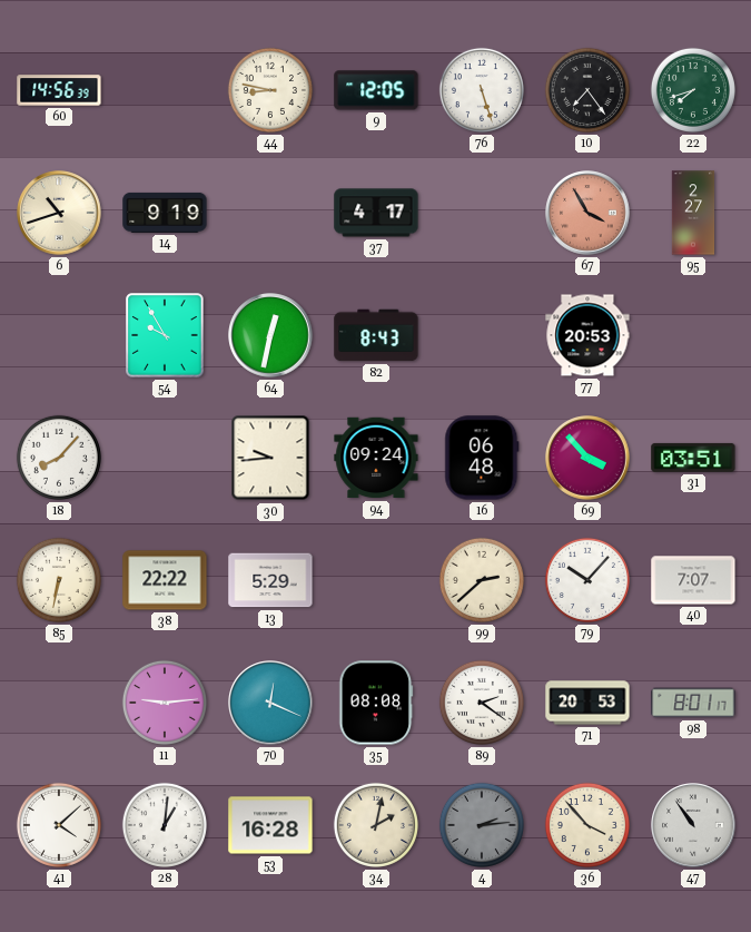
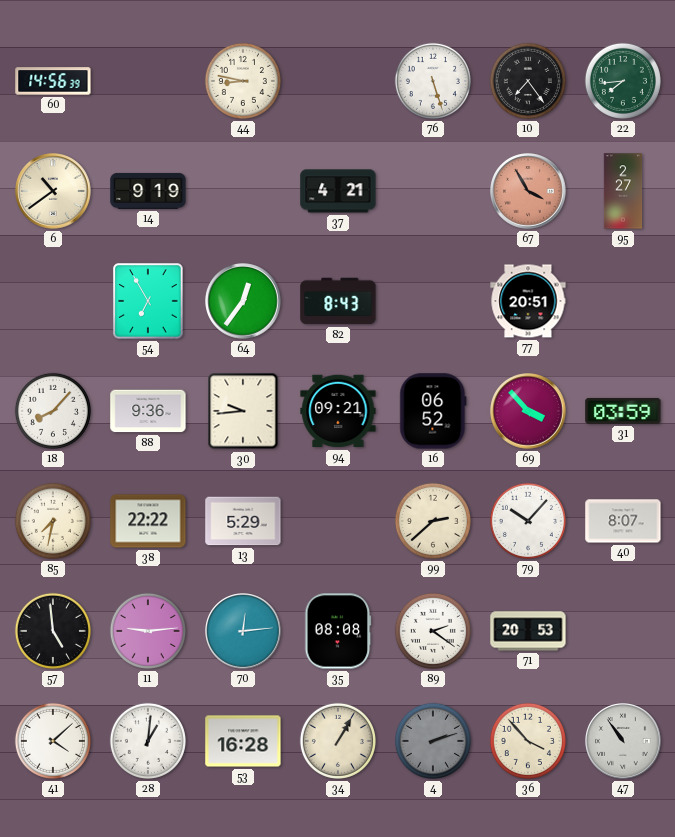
9: 12:05 -> none (376, 90)
22: 7:42 -> 7:44 (623, 81)
6: 10:42 -> 10:39 (53, 191)
37: 4:17 -> 4:21 (338, 191)
54: 9:55 -> 6:55 (148, 301)
64: 12:32 -> 12:36 (243, 301)
77: 20:53 -> 20:51 (528, 301)
88: none -> 9:36 (148, 411)
94: 09:24 -> 09:21 (338, 411)
16: 06:48 -> 06:52 (433, 411)
31: 03:51 -> 03:59 (623, 411)
85: 6:32 -> 7:32 (53, 521)
40: 7:07 -> 8:07 (623, 521)
57: none -> 4:59 (53, 631)
70: 12:19 -> 12:14 (243, 631)
98: 8:01 -> none (693, 703)
34: 2:02 -> 1:05 (338, 741)
4: 2:14 -> 2:12 (433, 741)
